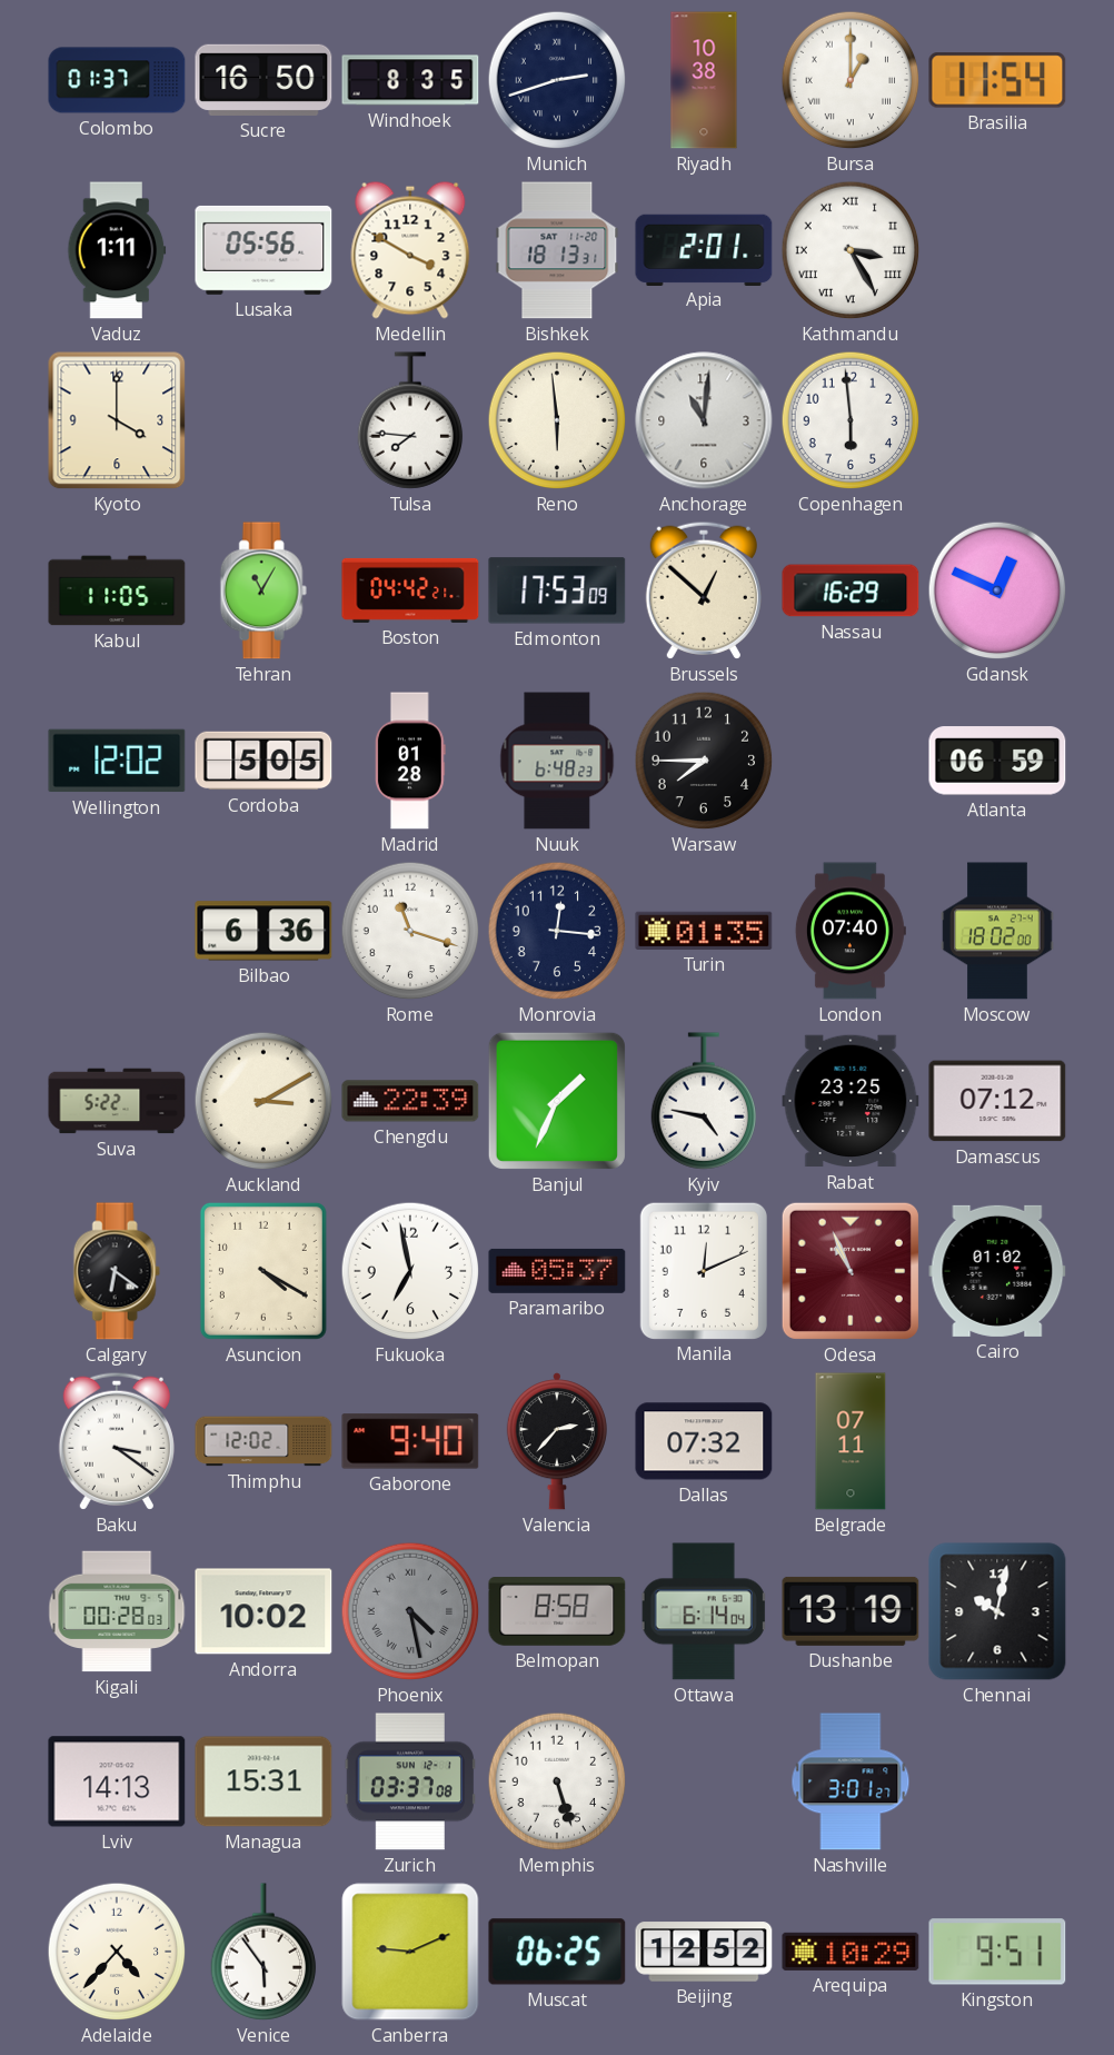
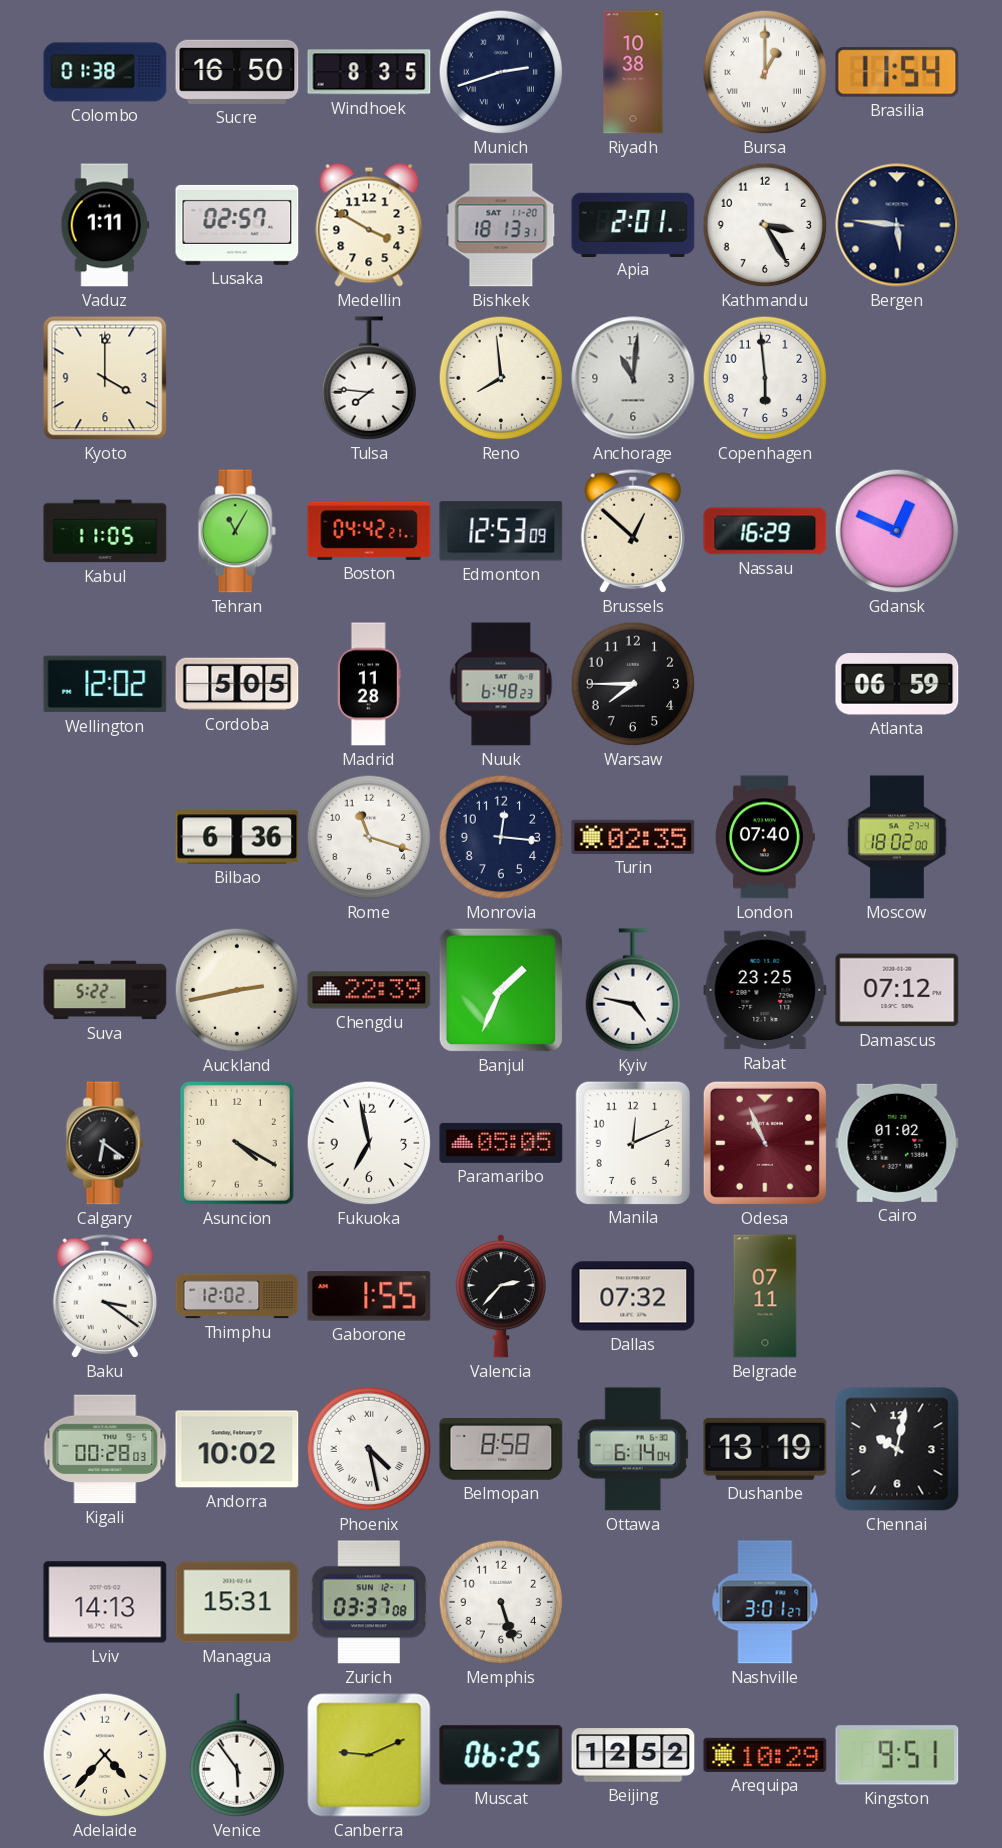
Colombo: 01:37 -> 01:38 (105, 72)
Lusaka: 05:56 -> 02:57 (237, 225)
Kathmandu numerals: Roman -> Arabic (765, 225)
Bergen: none -> 5:46 (897, 225)
Reno: 5:59 -> 7:59 (501, 378)
Edmonton: 17:53 -> 12:53 (501, 531)
Madrid: 01:28 -> 11:28 (369, 684)
Turin: 01:35 -> 02:35 (633, 837)
Auckland: 3:10 -> 2:43 (237, 990)
Paramaribo: 05:37 -> 05:05 (501, 1143)
Gaborone: 9:40 -> 1:55 (369, 1296)
Phoenix dial: grey -> white (369, 1449)
